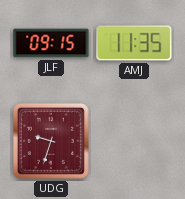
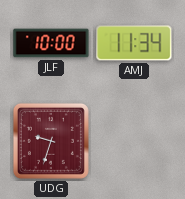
JLF: 09:15 -> 10:00 (51, 43)
AMJ: 11:35 -> 11:34 (134, 43)
